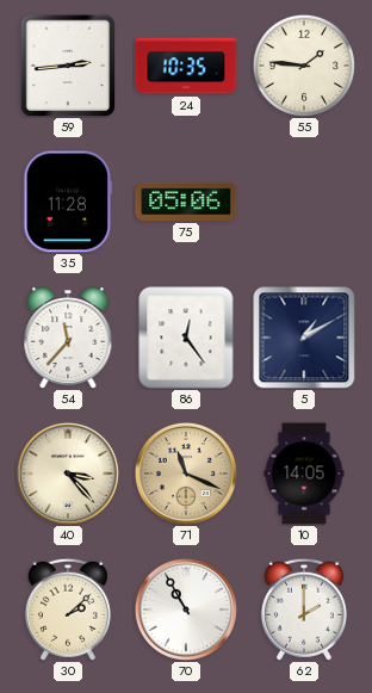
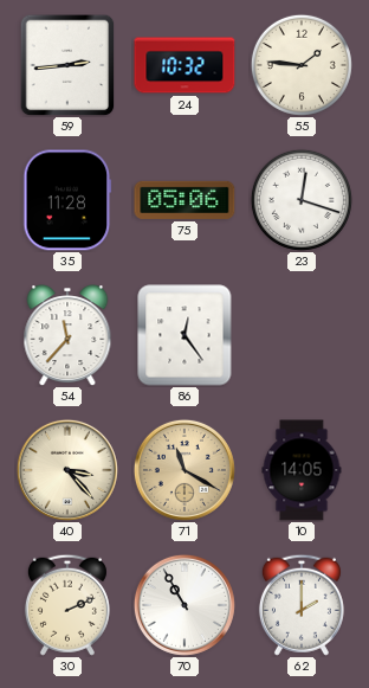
24: 10:35 -> 10:32 (184, 65)
23: none -> 12:18 (302, 200)
5: 1:10 -> none (304, 338)
71: 11:19 -> 11:20 (184, 470)
30: 2:08 -> 2:11 (67, 605)
